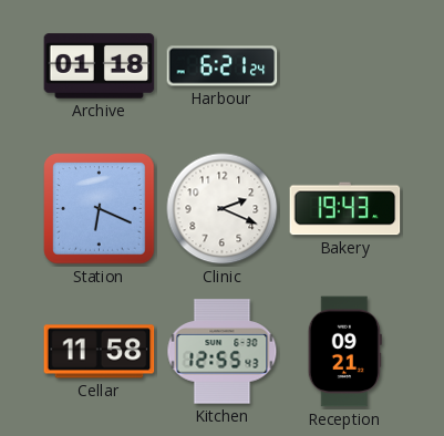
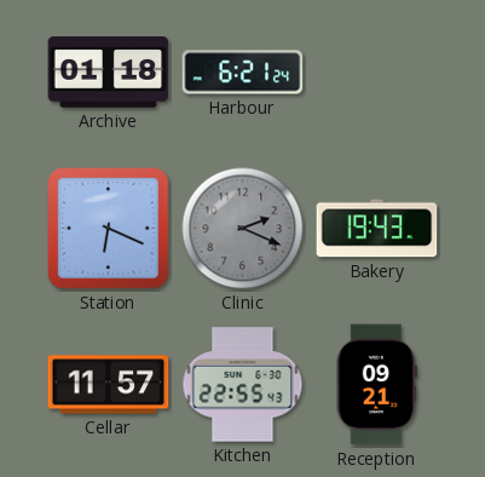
Clinic dial: white -> grey (243, 229)
Cellar: 11:58 -> 11:57 (109, 385)
Kitchen: 12:55 -> 22:55 (243, 385)
